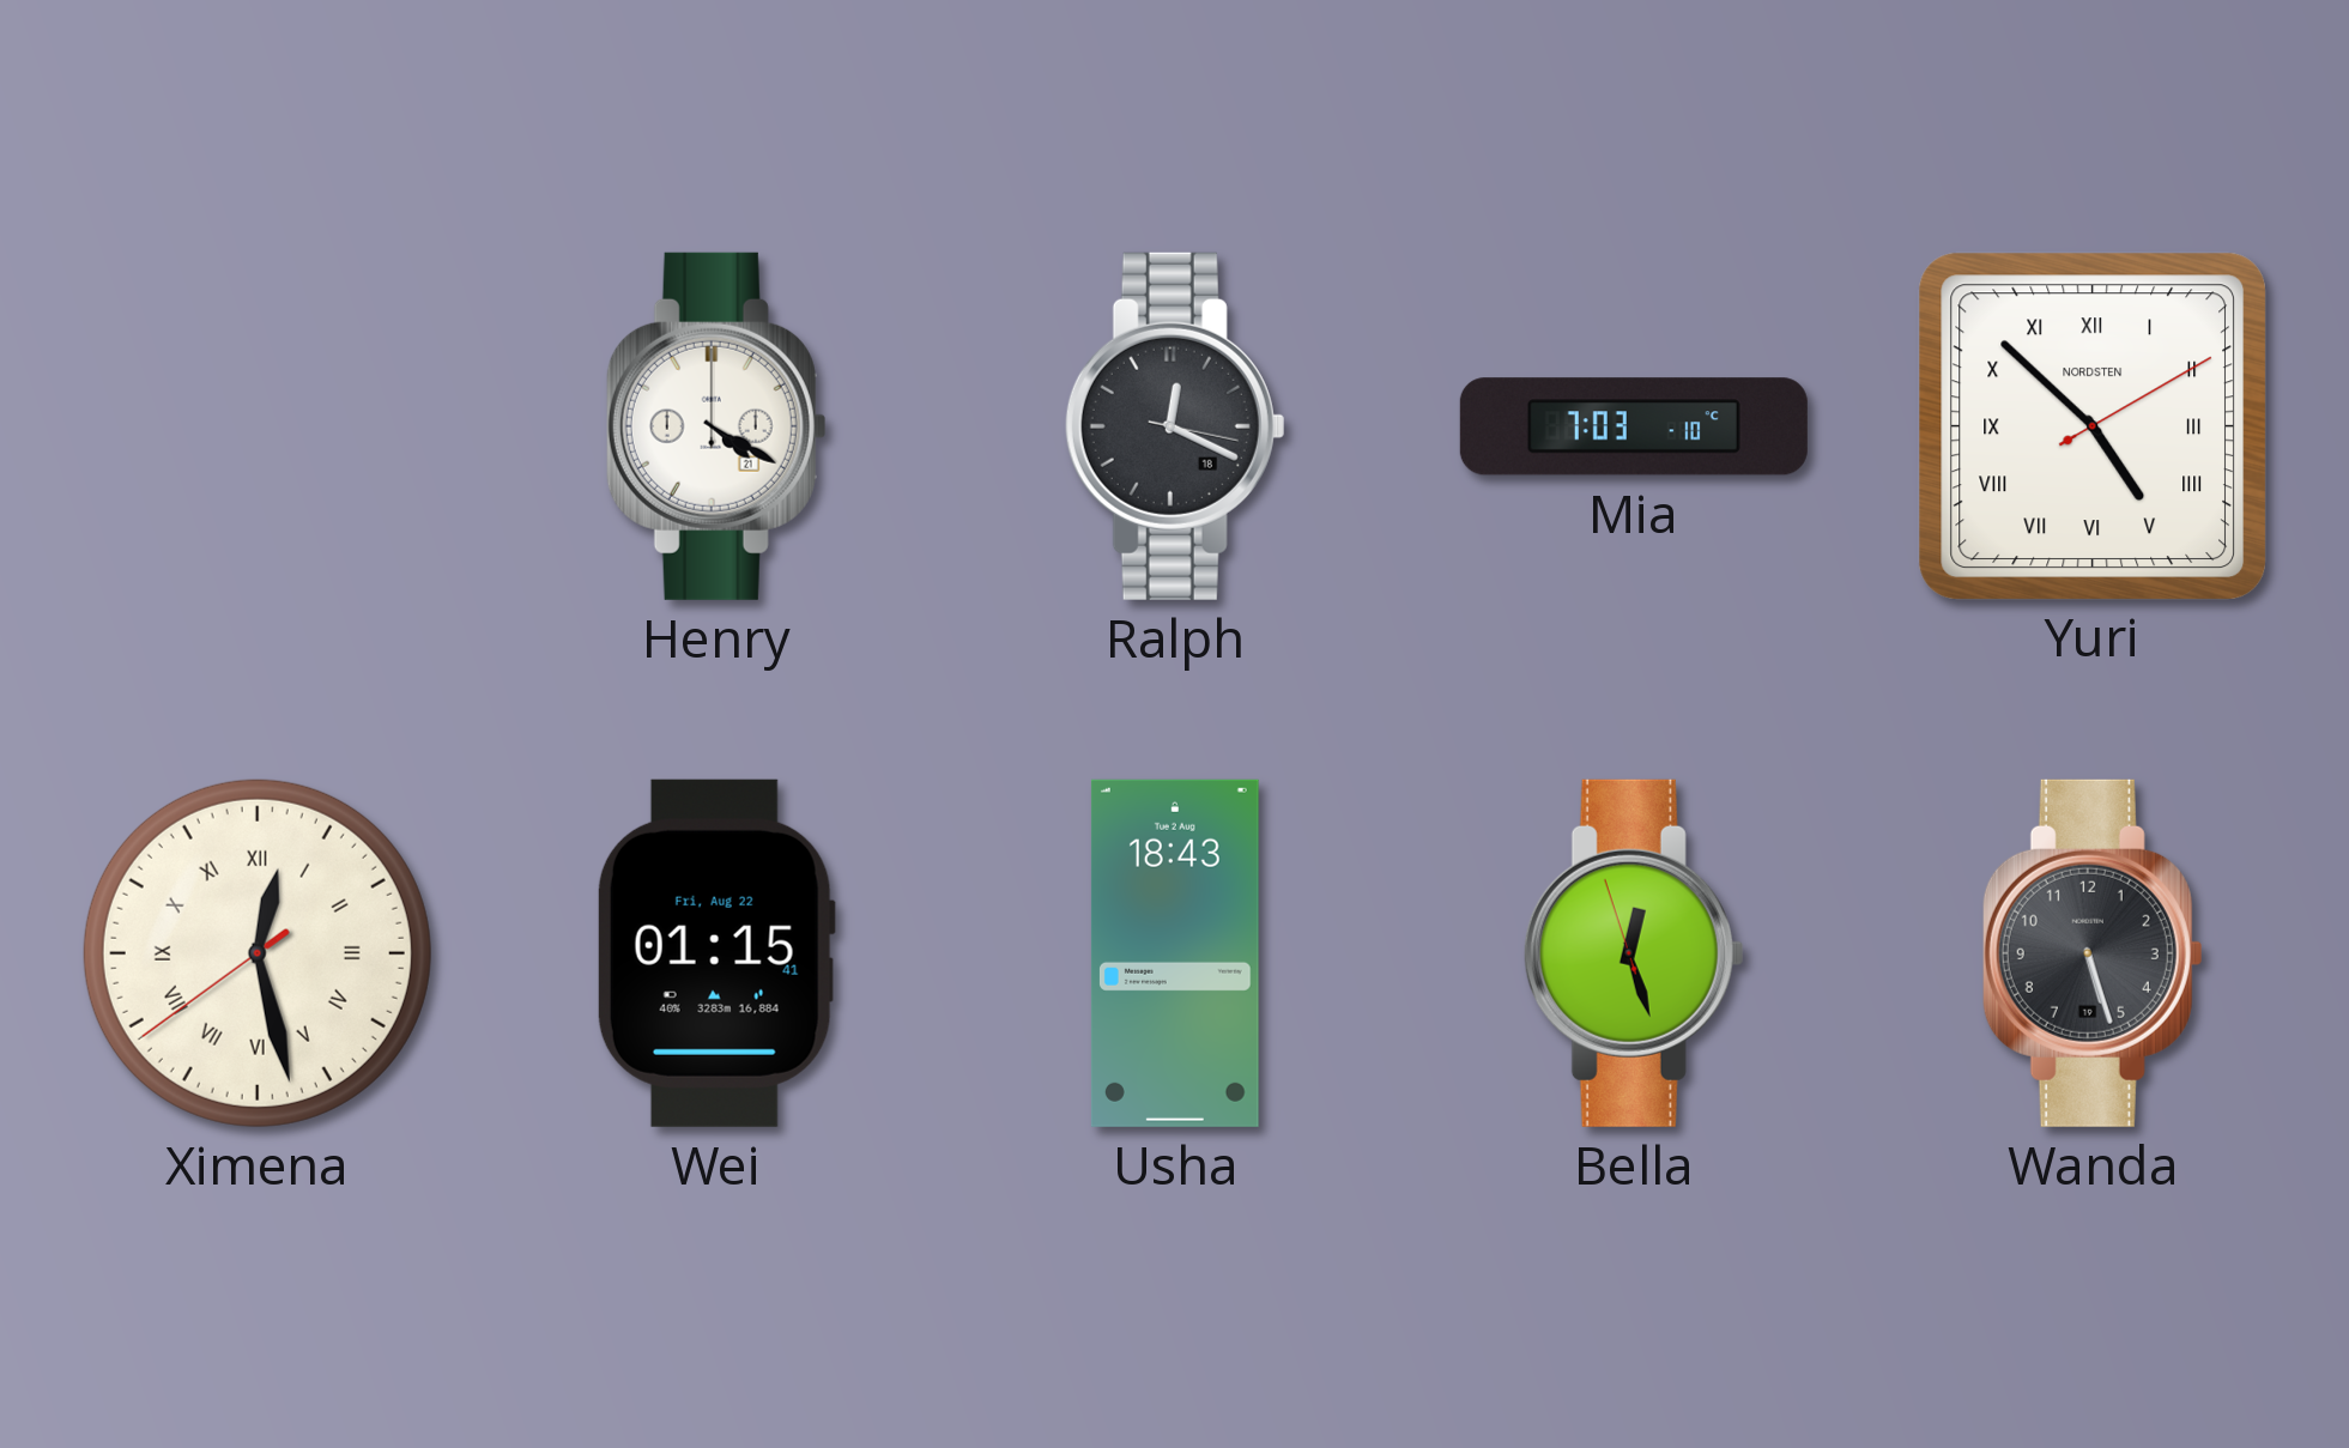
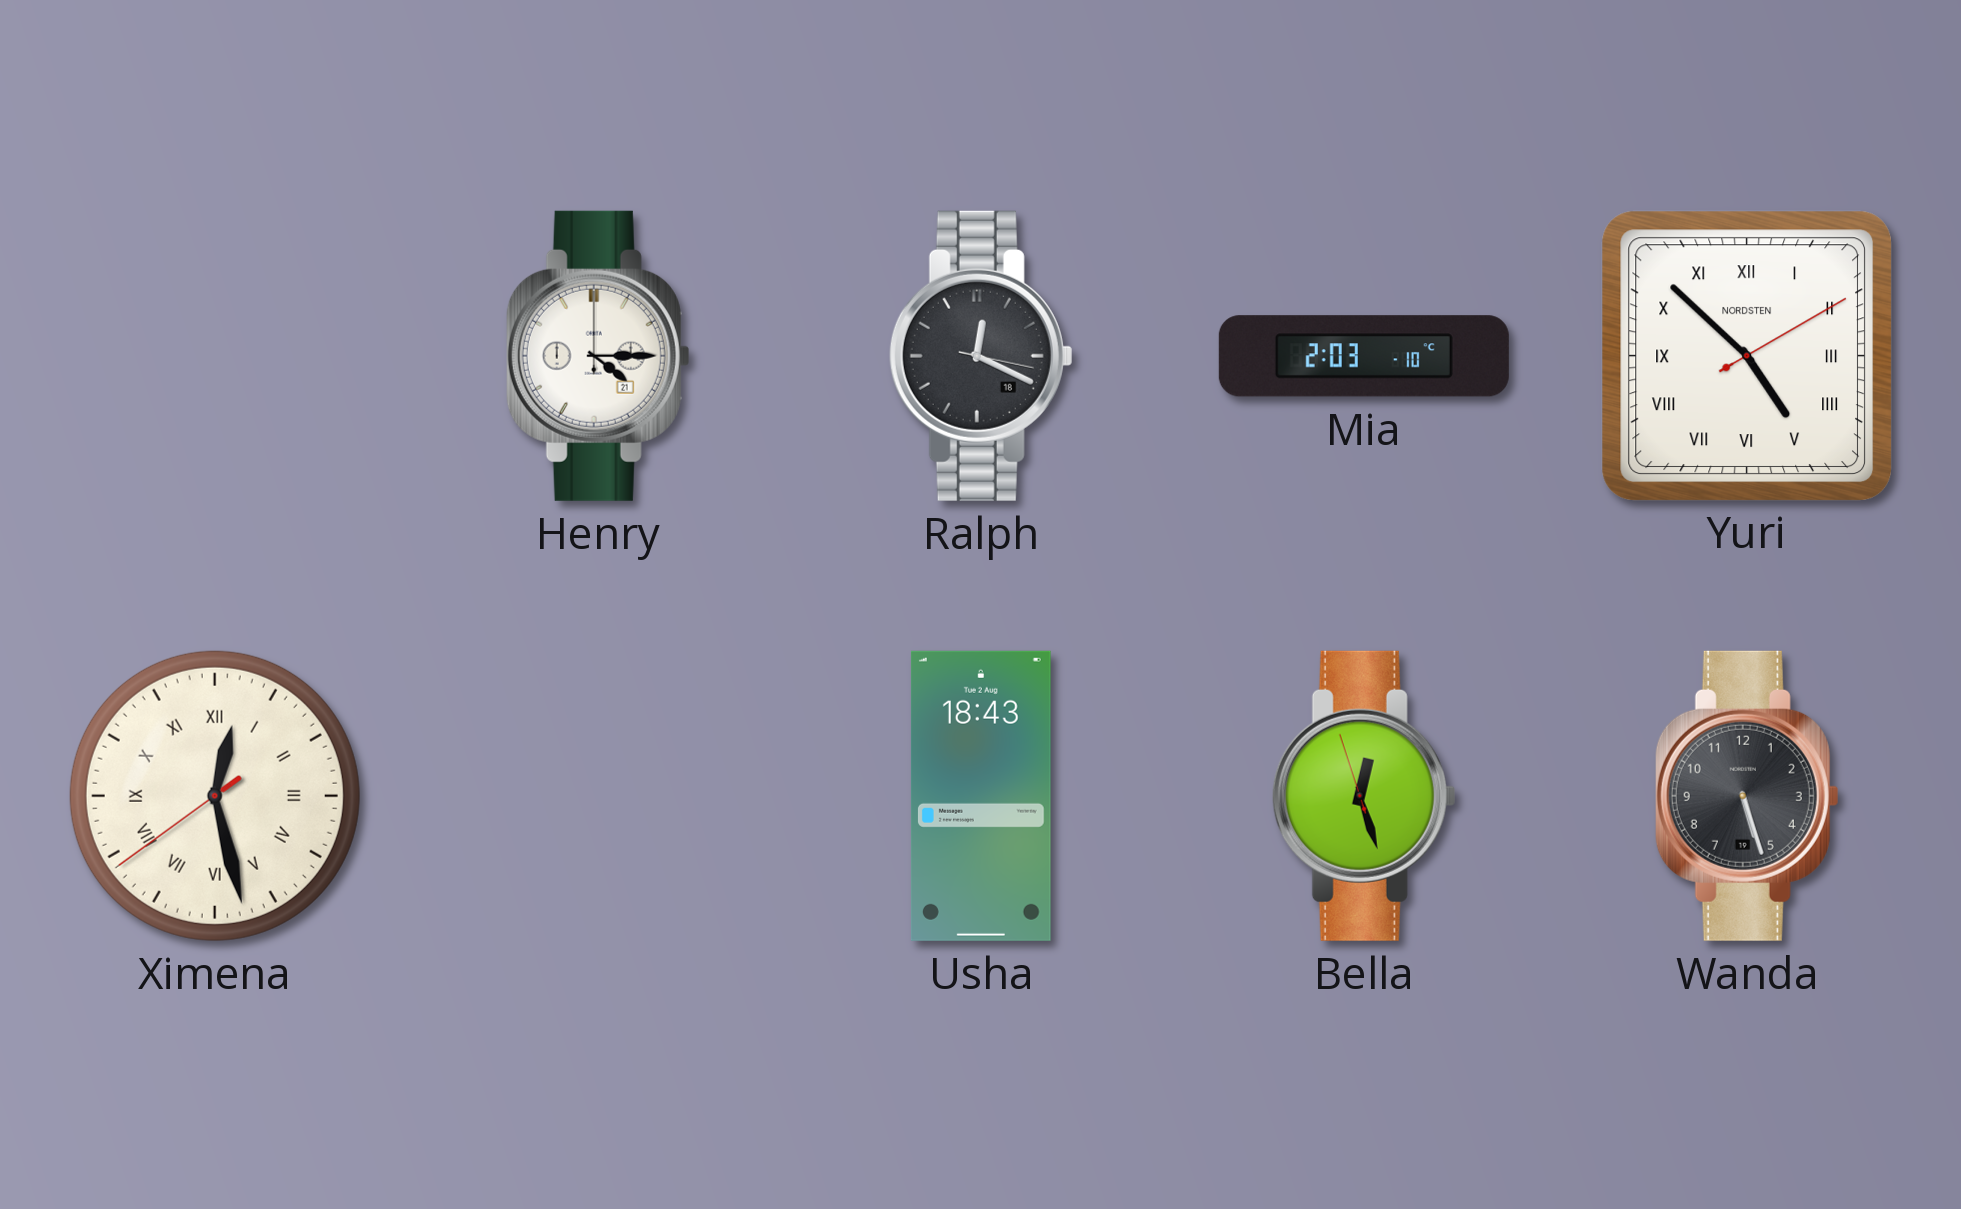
Henry: 4:20 -> 4:15 (598, 356)
Mia: 7:03 -> 2:03 (1364, 356)
Wei: 01:15 -> none (716, 953)
